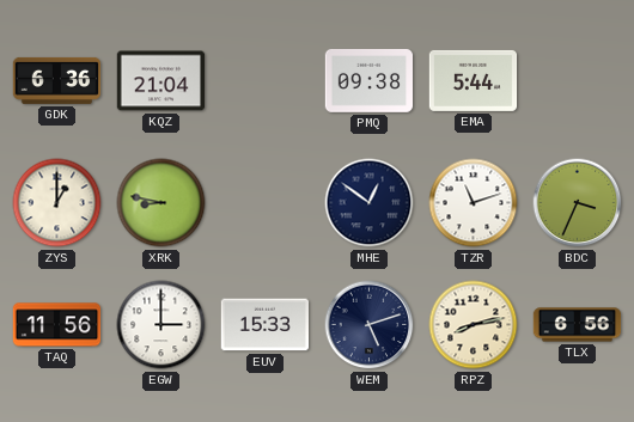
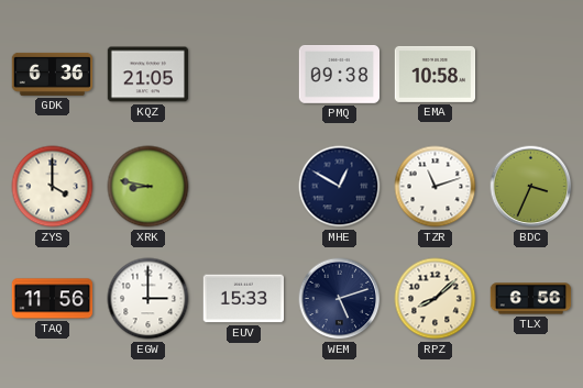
KQZ: 21:04 -> 21:05 (148, 75)
EMA: 5:44 -> 10:58 (436, 74)
ZYS: 1:00 -> 4:00 (53, 187)
MHE: 12:51 -> 12:50 (340, 187)
RPZ: 8:13 -> 8:08 (436, 299)
